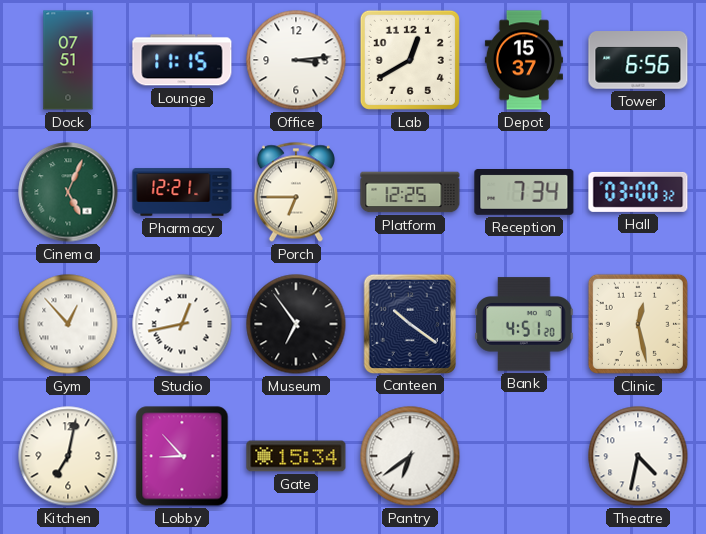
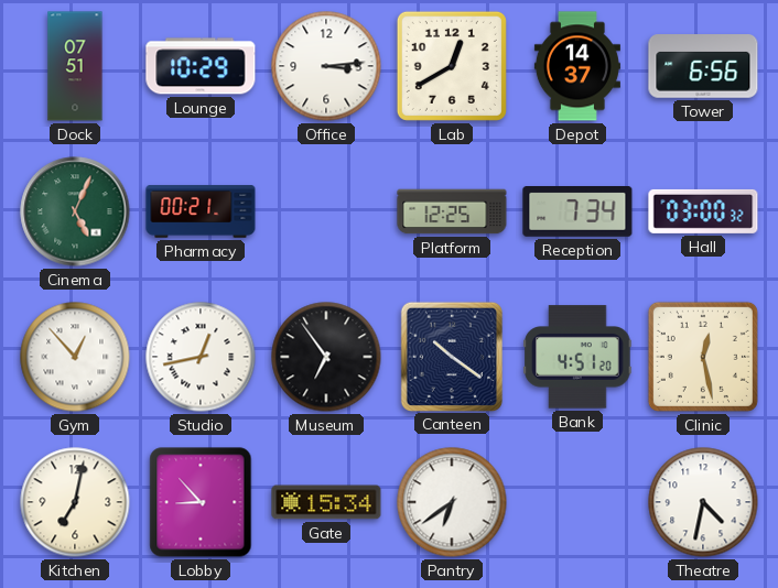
Lounge: 11:15 -> 10:29 (201, 66)
Depot: 15:37 -> 14:37 (577, 66)
Pharmacy: 12:21 -> 00:21 (201, 211)
Porch: 6:45 -> none (296, 192)
